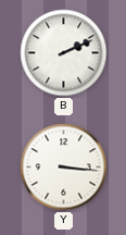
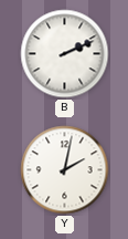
Y: 3:16 -> 2:02 (65, 170)
